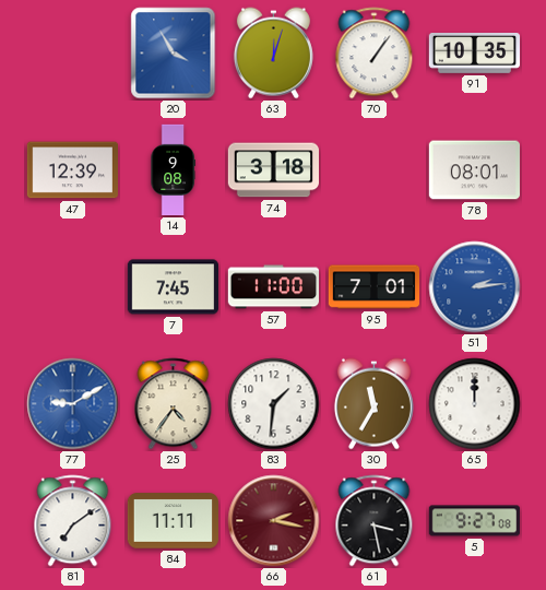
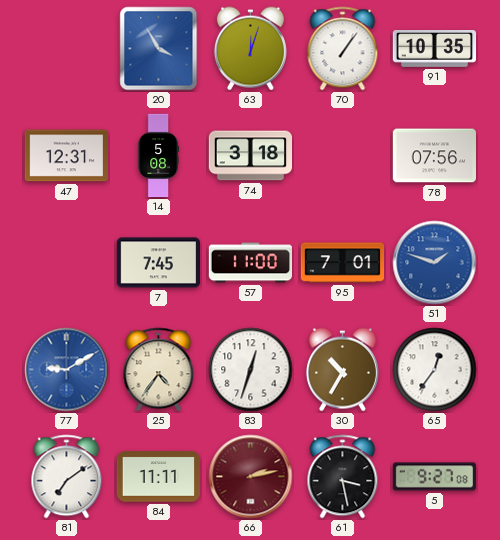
47: 12:39 -> 12:31 (66, 156)
14: 9:08 -> 5:08 (158, 156)
78: 08:01 -> 07:56 (434, 156)
51: 2:14 -> 1:48 (435, 263)
83: 1:31 -> 12:33 (251, 370)
30: 11:35 -> 10:35 (342, 370)
65: 12:00 -> 12:36 (435, 370)
66: 2:17 -> 2:13 (251, 477)
